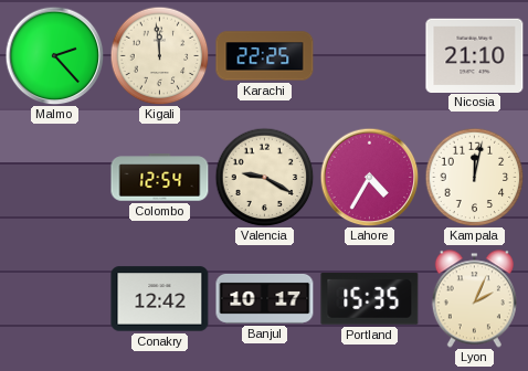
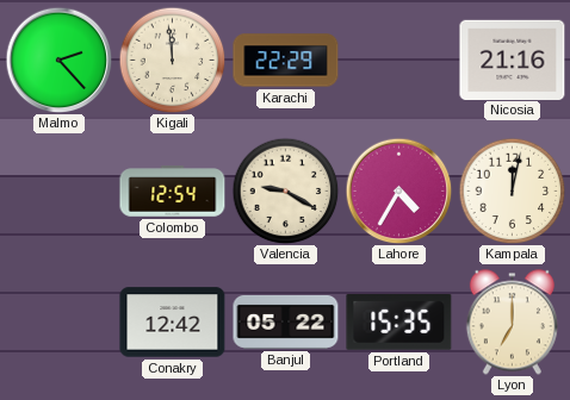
Karachi: 22:25 -> 22:29 (286, 61)
Nicosia: 21:10 -> 21:16 (513, 60)
Banjul: 10:17 -> 05:22 (286, 321)
Lyon: 2:04 -> 7:00 (512, 323)
